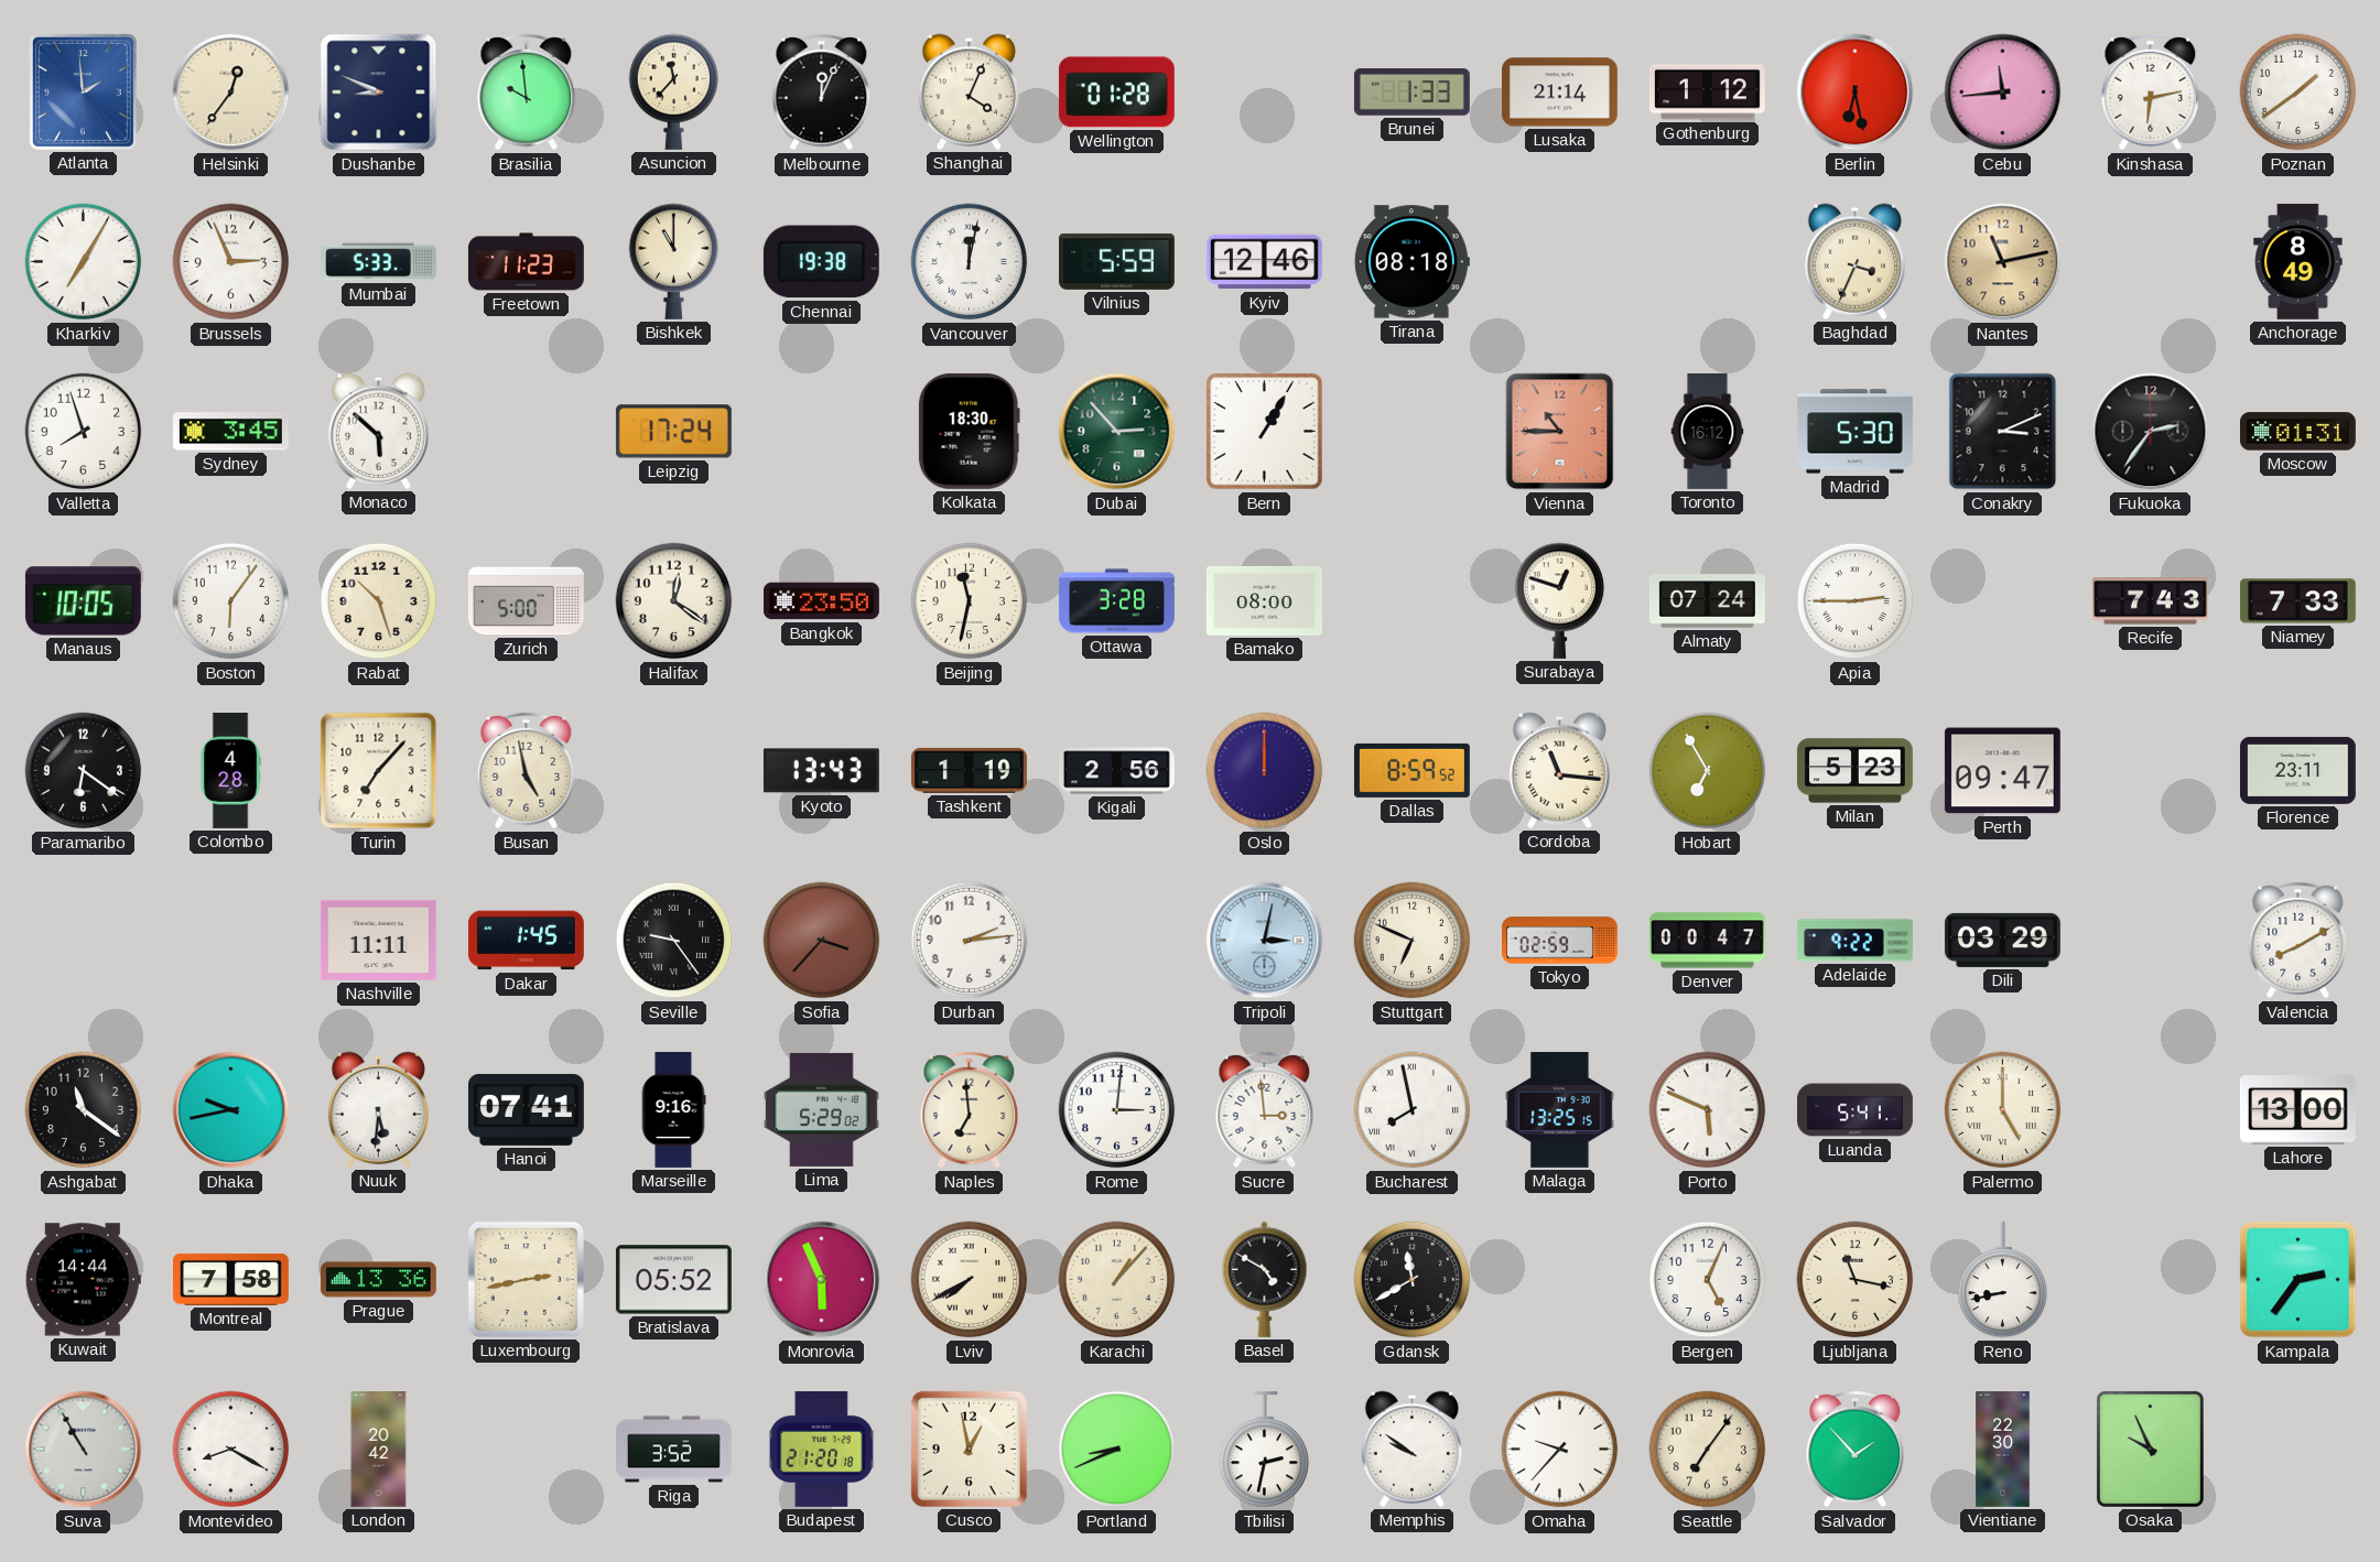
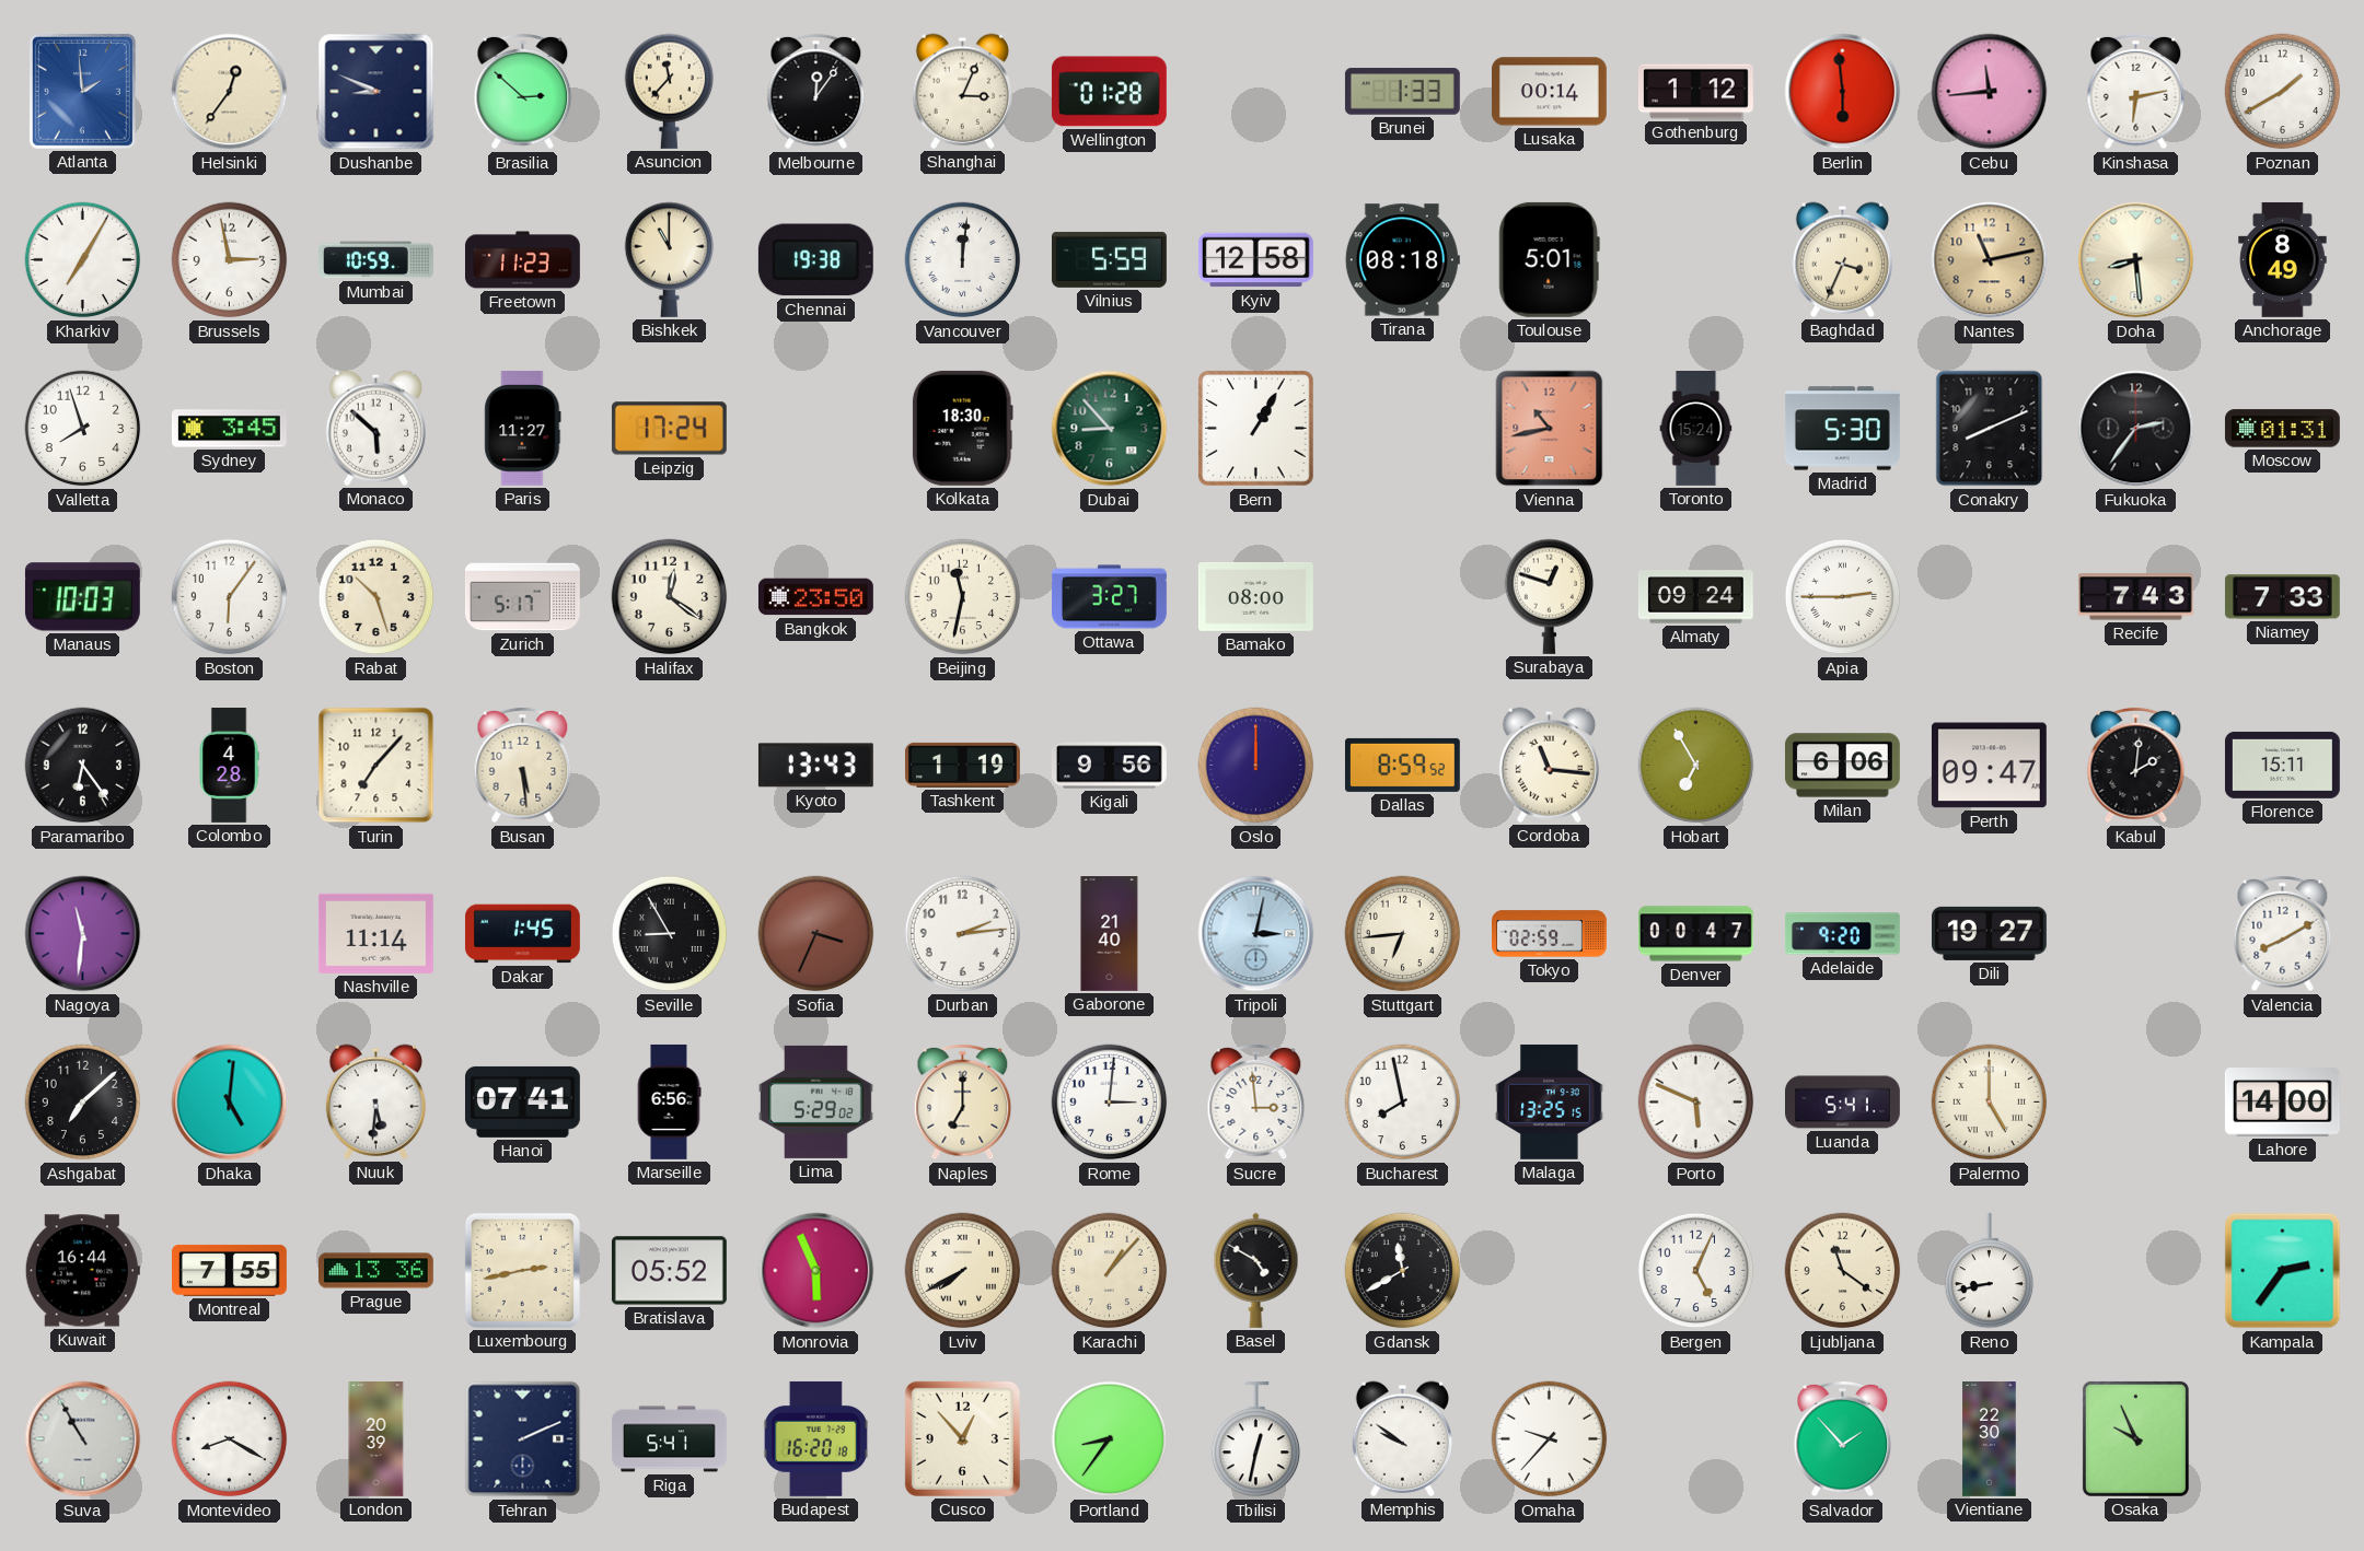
Brasilia: 9:59 -> 2:52 (523, 92)
Melbourne: 12:04 -> 12:06 (816, 92)
Shanghai: 4:04 -> 3:04 (962, 91)
Lusaka: 21:14 -> 00:14 (1549, 92)
Berlin: 6:28 -> 5:59 (1843, 92)
Poznan: 1:39 -> 1:40 (2283, 92)
Brussels: 2:56 -> 2:58 (230, 260)
Mumbai: 5:33 -> 10:59 (376, 260)
Vancouver: 12:02 -> 12:01 (963, 260)
Kyiv: 12:46 -> 12:58 (1255, 260)
Toulouse: none -> 5:01 (1549, 259)
Doha: none -> 8:29 (2136, 260)
Paris: none -> 11:27 (523, 428)
Dubai: 2:53 -> 8:53 (1110, 429)
Vienna: 10:45 -> 10:43 (1550, 429)
Toronto: 16:12 -> 15:24 (1696, 429)
Conakry: 3:11 -> 8:11 (1990, 429)
Manaus: 10:05 -> 10:03 (82, 597)
Zurich: 5:00 -> 5:17 (522, 597)
Ottawa: 3:28 -> 3:27 (1109, 597)
Almaty: 07:24 -> 09:24 (1695, 597)
Paramaribo: 6:21 -> 6:24 (83, 766)
Busan: 4:58 -> 5:29 (523, 766)
Kigali: 2:56 -> 9:56 (1109, 766)
Milan: 5:23 -> 6:06 (1842, 766)
Kabul: none -> 2:01 (2136, 766)
Florence: 23:11 -> 15:11 (2282, 765)
Nagoya: none -> 11:31 (83, 934)
Nashville: 11:11 -> 11:14 (375, 933)
Seville: 9:24 -> 8:55 (670, 934)
Sofia: 3:37 -> 3:34 (816, 934)
Gaborone: none -> 21:40 (1110, 934)
Stuttgart: 6:49 -> 6:44 (1403, 934)
Adelaide: 9:22 -> 9:20 (1842, 934)
Dili: 03:29 -> 19:27 (1989, 933)
Ashgabat: 11:21 -> 7:08 (83, 1103)
Dhaka: 9:43 -> 5:01 (230, 1103)
Marseille: 9:16 -> 6:56 (669, 1101)
Naples: 6:59 -> 7:00 (963, 1103)
Bucharest numerals: Roman -> Arabic (1403, 1103)
Lahore: 13:00 -> 14:00 (2282, 1103)
Kuwait: 14:44 -> 16:44 (82, 1271)
Montreal: 7:58 -> 7:55 (230, 1270)
Ljubljana: 11:17 -> 11:21 (1843, 1271)
London: 20:42 -> 20:39 (376, 1439)
Tehran: none -> 2:11 (523, 1439)
Riga: 3:52 -> 5:41 (670, 1439)
Budapest: 21:20 -> 16:20 (815, 1438)
Cusco: 12:58 -> 12:53 (962, 1438)
Portland: 8:41 -> 8:36 (1110, 1439)
Tbilisi: 2:32 -> 12:32 (1256, 1439)
Seattle: 7:06 -> none (1708, 1450)
